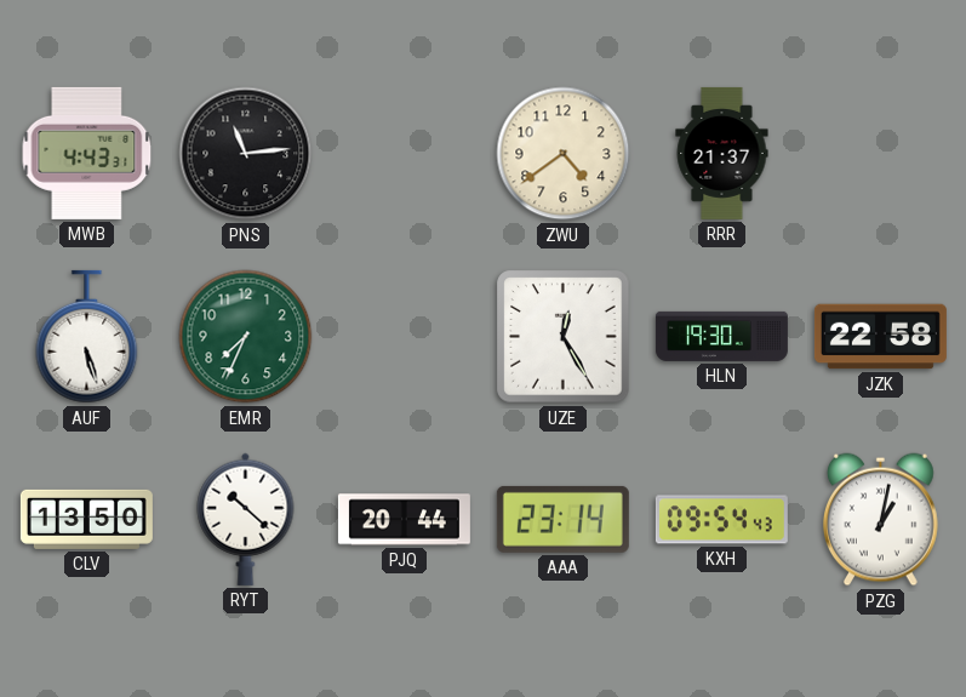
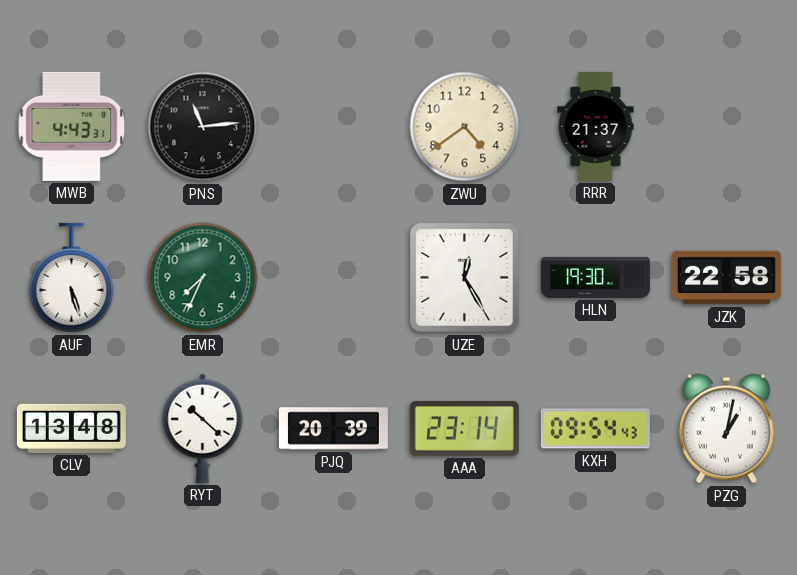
CLV: 13:50 -> 13:48 (71, 428)
PJQ: 20:44 -> 20:39 (333, 429)
